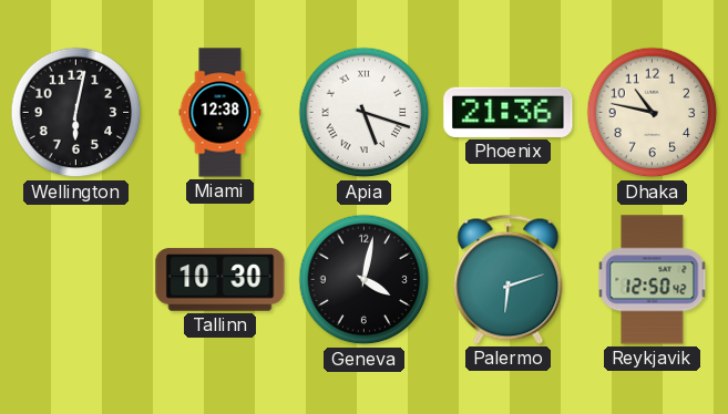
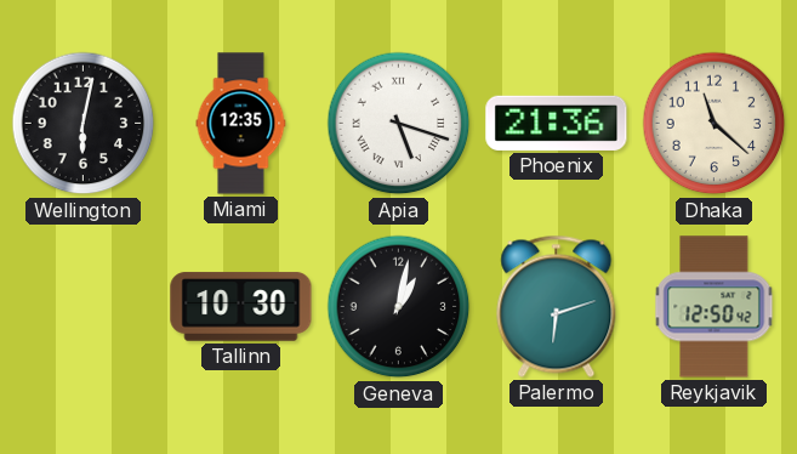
Miami: 12:38 -> 12:35 (241, 124)
Dhaka: 10:47 -> 11:22 (715, 124)
Geneva: 4:02 -> 1:02 (399, 307)
